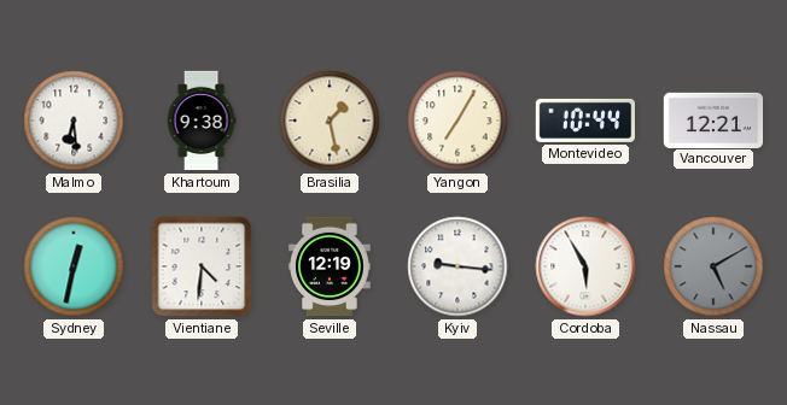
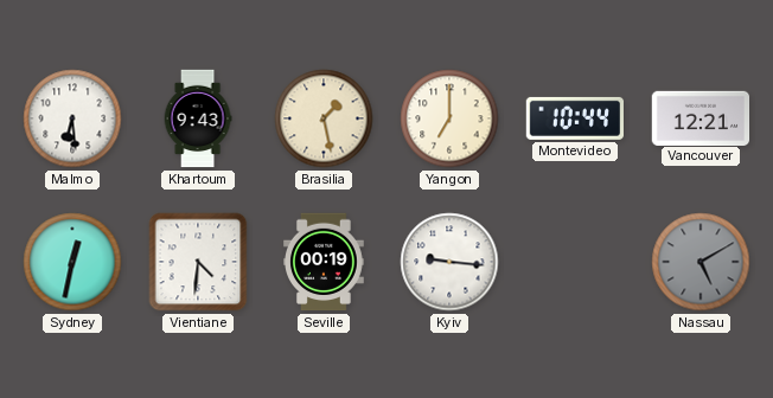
Khartoum: 9:38 -> 9:43 (198, 118)
Yangon: 7:05 -> 7:00 (449, 118)
Seville: 12:19 -> 00:19 (325, 262)
Cordoba: 5:55 -> none (585, 266)
